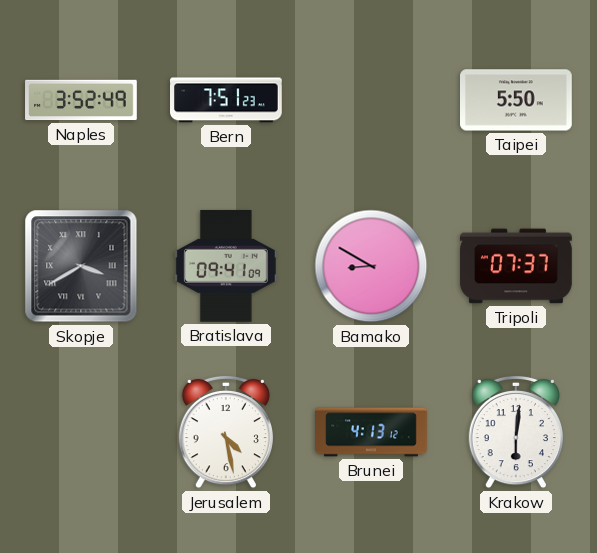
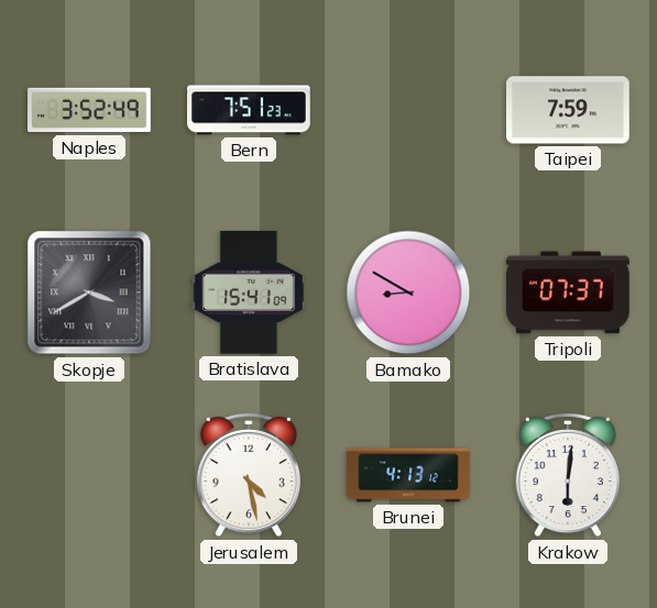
Taipei: 5:50 -> 7:59 (569, 110)
Bratislava: 09:41 -> 15:41 (249, 292)
